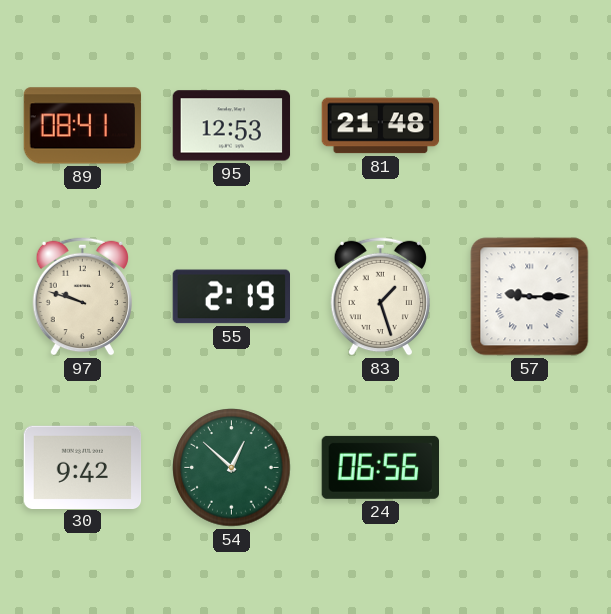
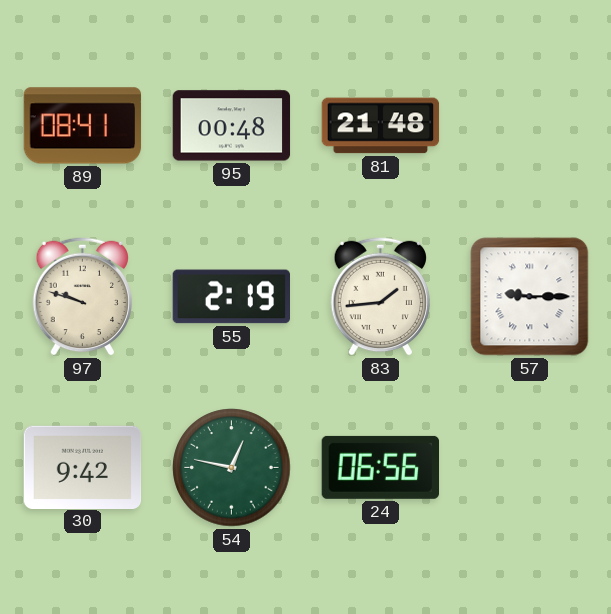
95: 12:53 -> 00:48 (232, 126)
83: 1:27 -> 1:44 (380, 296)
54: 12:52 -> 12:47 (232, 468)
